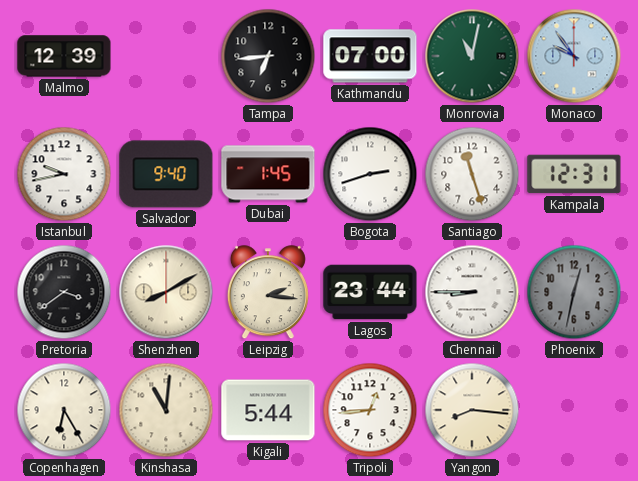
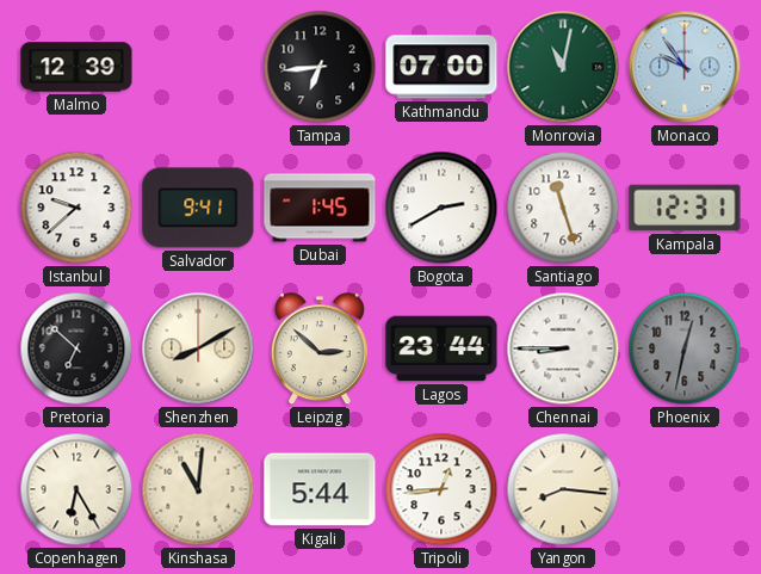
Istanbul: 9:43 -> 9:38 (76, 208)
Salvador: 9:40 -> 9:41 (198, 208)
Bogota: 2:42 -> 2:40 (441, 208)
Pretoria: 3:39 -> 6:52 (76, 348)
Leipzig: 2:16 -> 2:52 (320, 350)
